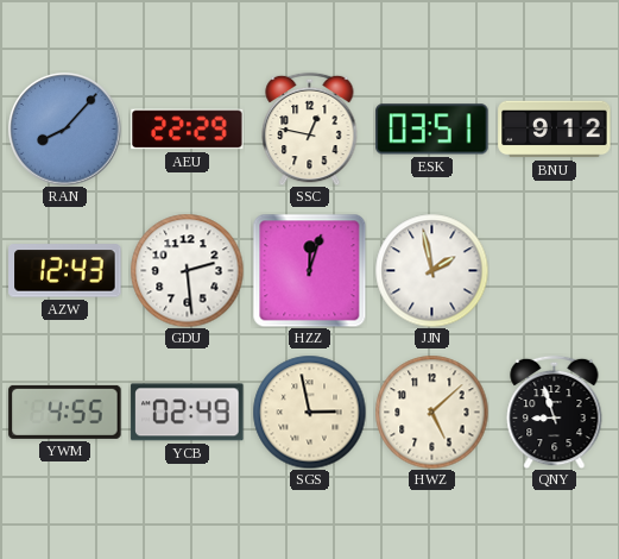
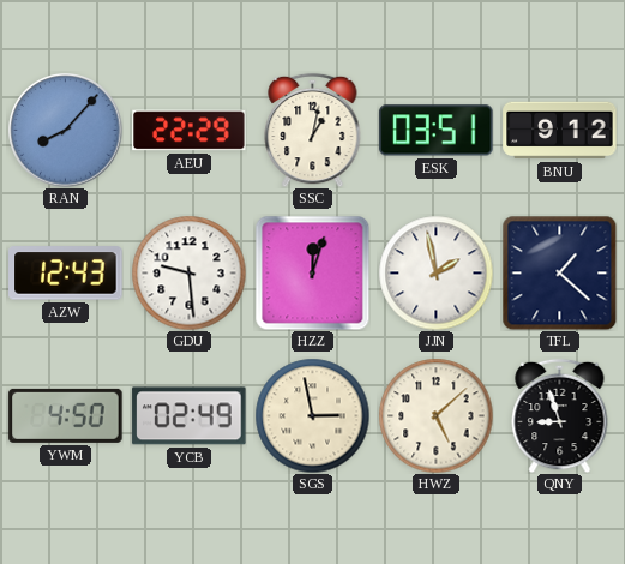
SSC: 12:47 -> 1:02 (313, 130)
GDU: 2:29 -> 9:29 (188, 272)
TFL: none -> 1:22 (559, 272)
YWM: 4:55 -> 4:50 (66, 415)
